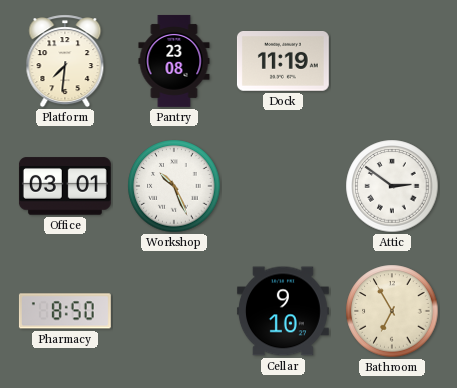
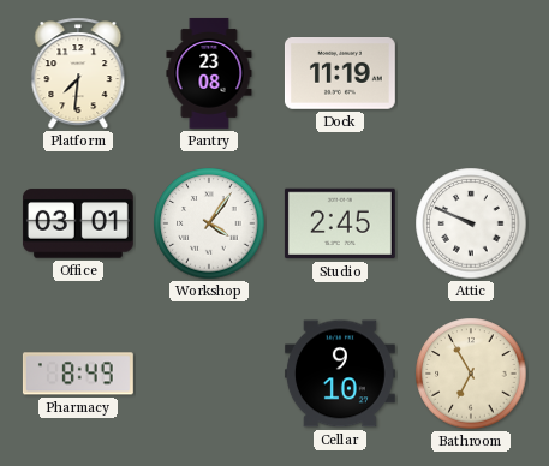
Workshop: 10:26 -> 4:06 (209, 223)
Studio: none -> 2:45 (340, 223)
Attic: 2:51 -> 9:49 (471, 223)
Pharmacy: 8:50 -> 8:49 (78, 374)
